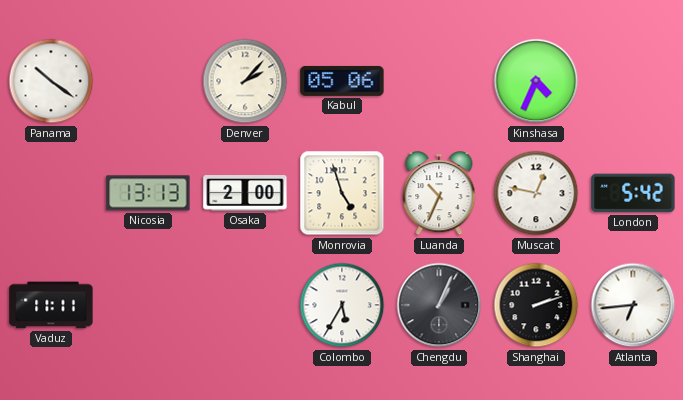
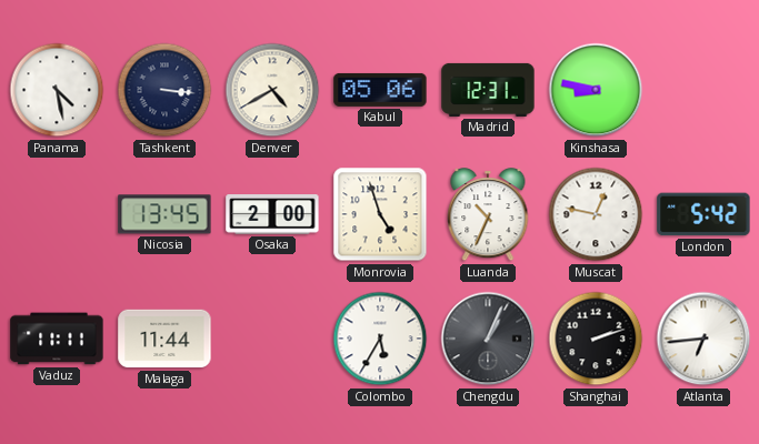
Panama: 10:21 -> 4:28 (57, 90)
Tashkent: none -> 3:16 (164, 90)
Denver: 2:07 -> 4:40 (272, 90)
Madrid: none -> 12:31 (488, 90)
Kinshasa: 4:34 -> 8:47 (596, 90)
Nicosia: 13:13 -> 13:45 (164, 214)
Malaga: none -> 11:44 (164, 339)
